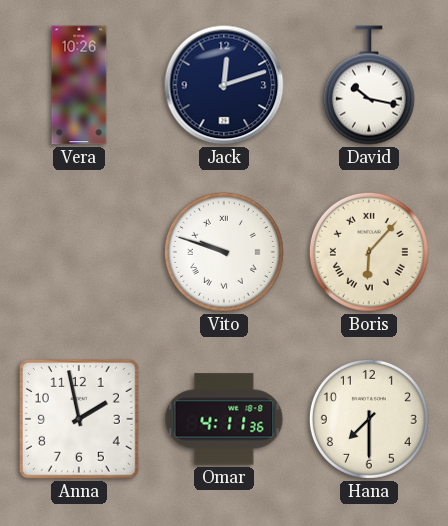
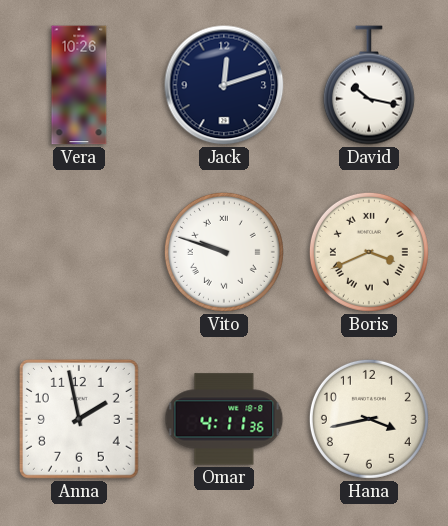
Boris: 6:07 -> 3:41 (369, 252)
Hana: 7:30 -> 3:43 (369, 419)
